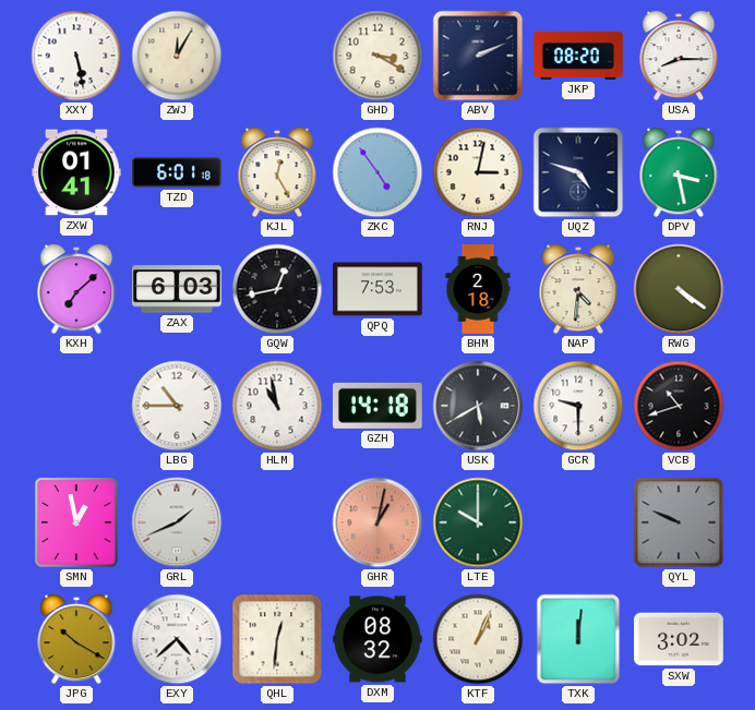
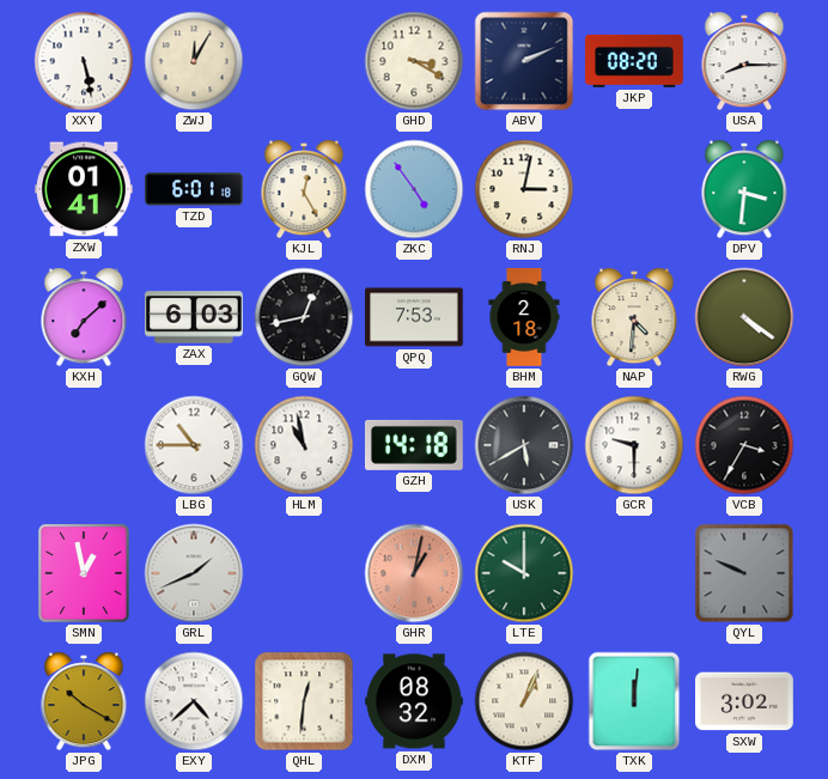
UQZ: 4:48 -> none (578, 172)
DPV: 3:28 -> 3:31 (744, 189)
VCB: 10:42 -> 3:35 (744, 445)
